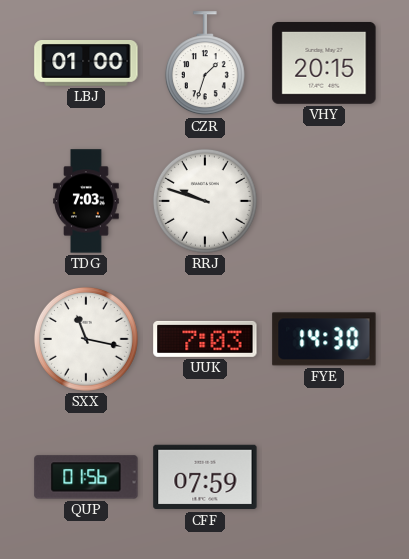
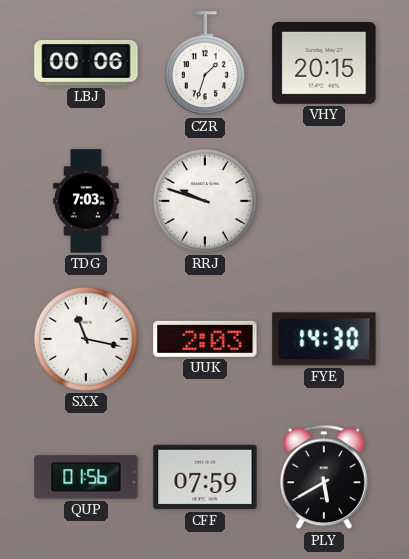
LBJ: 01:00 -> 00:06 (86, 64)
UUK: 7:03 -> 2:03 (205, 339)
PLY: none -> 5:40 (324, 477)
